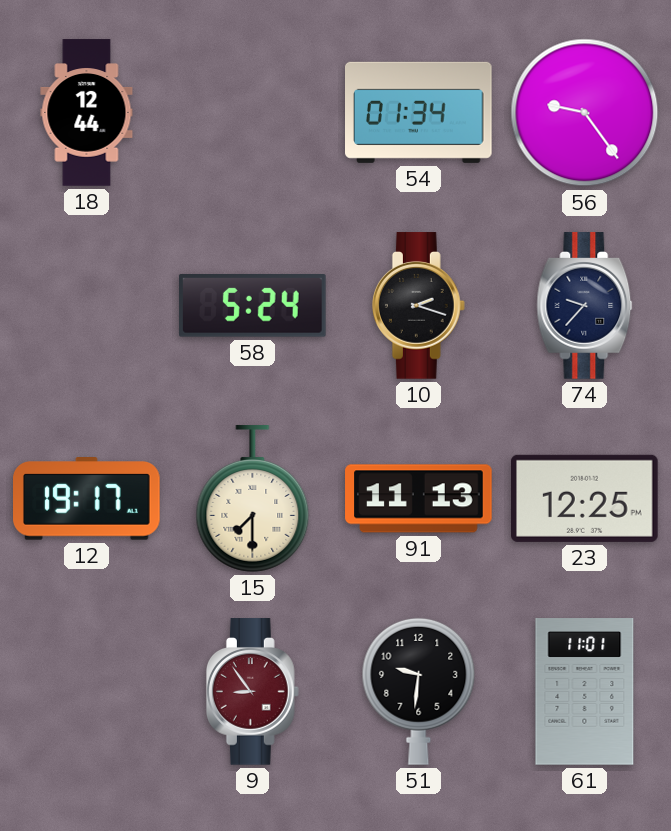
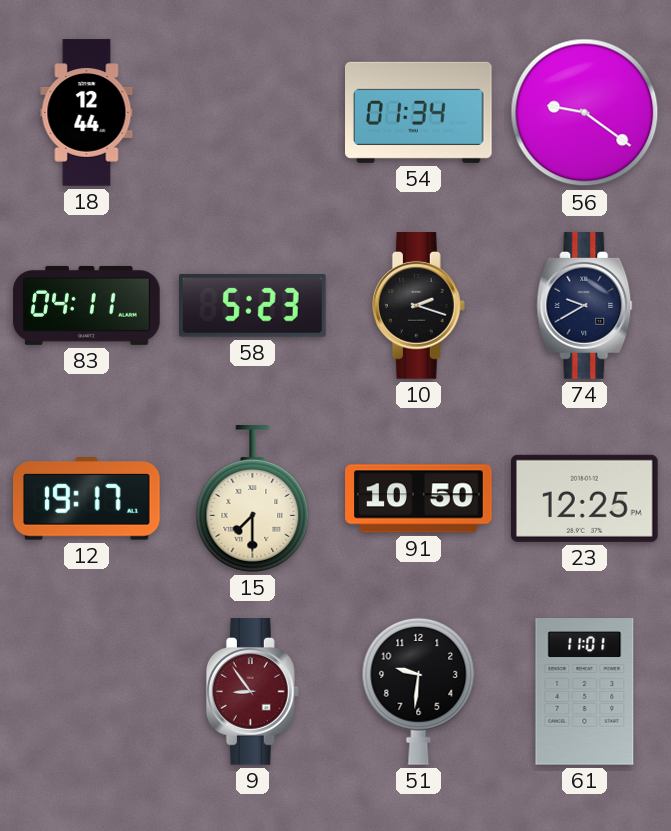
56: 9:24 -> 9:21 (585, 113)
83: none -> 04:11 (87, 305)
58: 5:24 -> 5:23 (253, 306)
74: 9:37 -> 9:40 (585, 306)
91: 11:13 -> 10:50 (419, 499)
